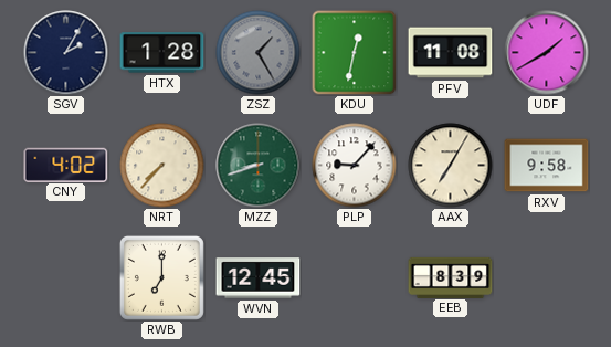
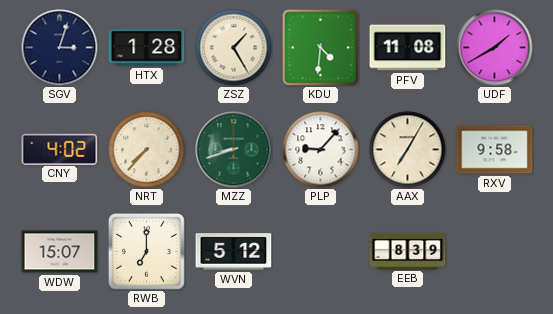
SGV: 2:05 -> 3:03 (60, 48)
ZSZ dial: grey -> cream (234, 48)
KDU: 12:32 -> 4:31 (321, 48)
WDW: none -> 15:07 (60, 252)
WVN: 12:45 -> 5:12 (234, 252)
